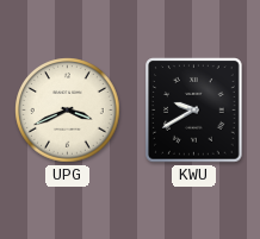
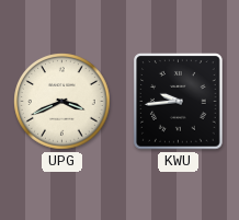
KWU: 9:40 -> 9:44 (179, 102)
